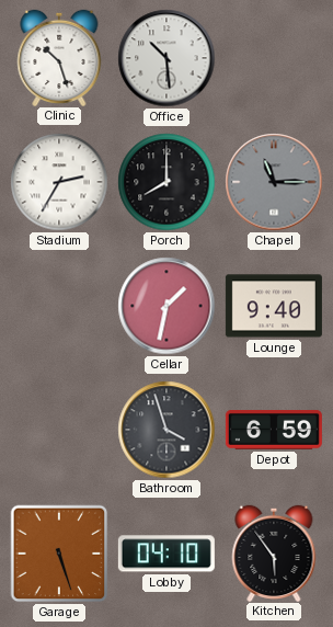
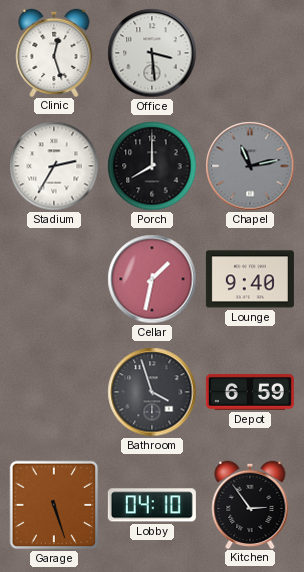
Clinic: 10:27 -> 12:27 (54, 52)
Office: 10:29 -> 3:29 (152, 53)
Chapel: 11:15 -> 11:13 (250, 166)
Kitchen: 5:54 -> 2:54 (250, 504)
